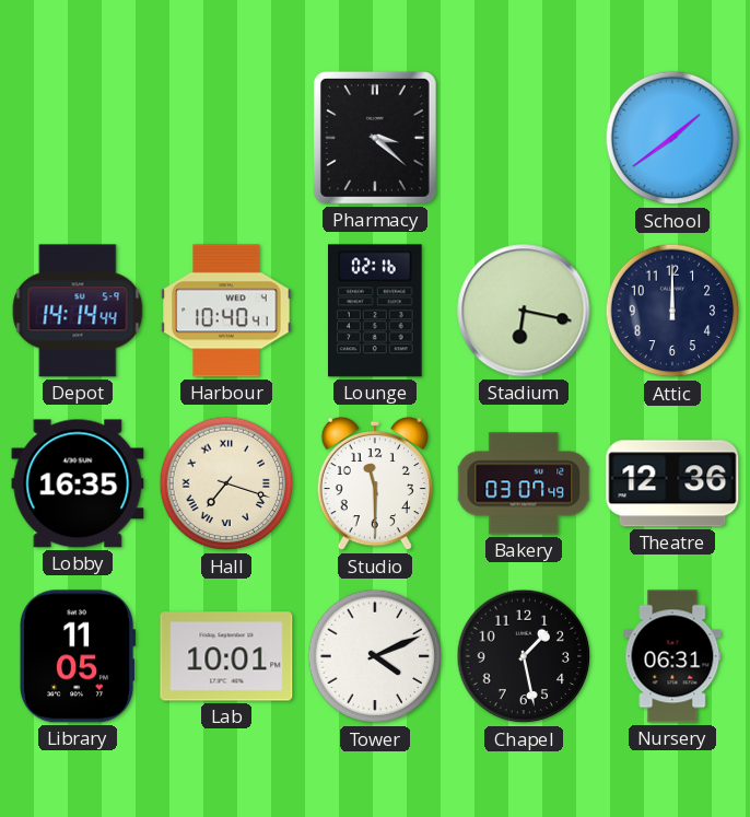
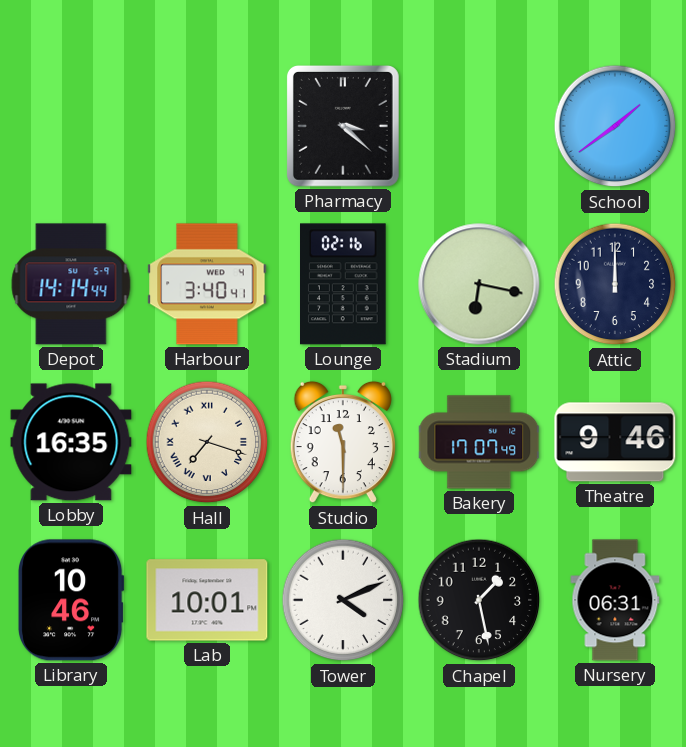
Harbour: 10:40 -> 3:40 (207, 284)
Bakery: 03:07 -> 17:07 (480, 442)
Theatre: 12:36 -> 9:46 (615, 442)
Library: 11:05 -> 10:46 (72, 600)
